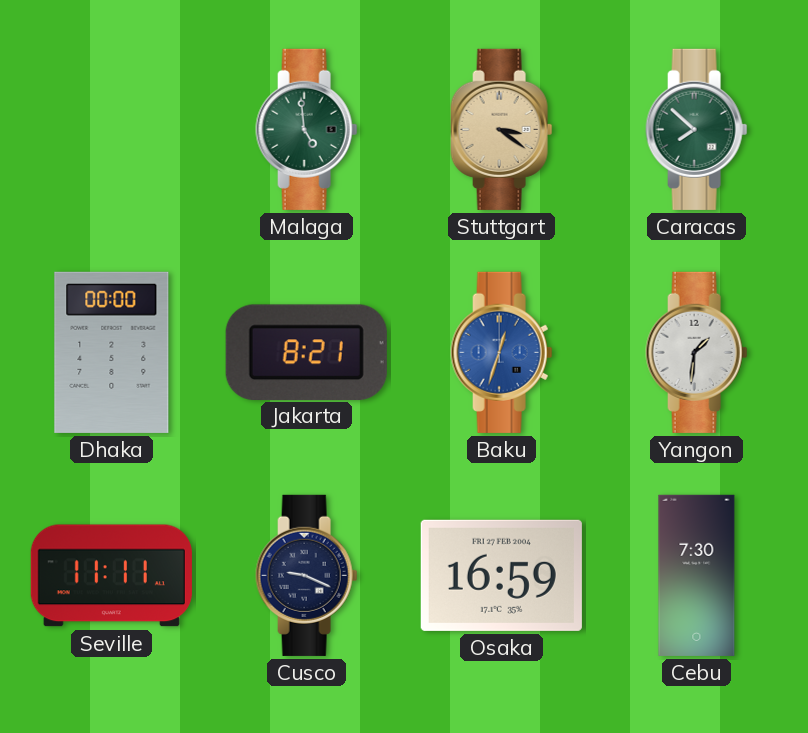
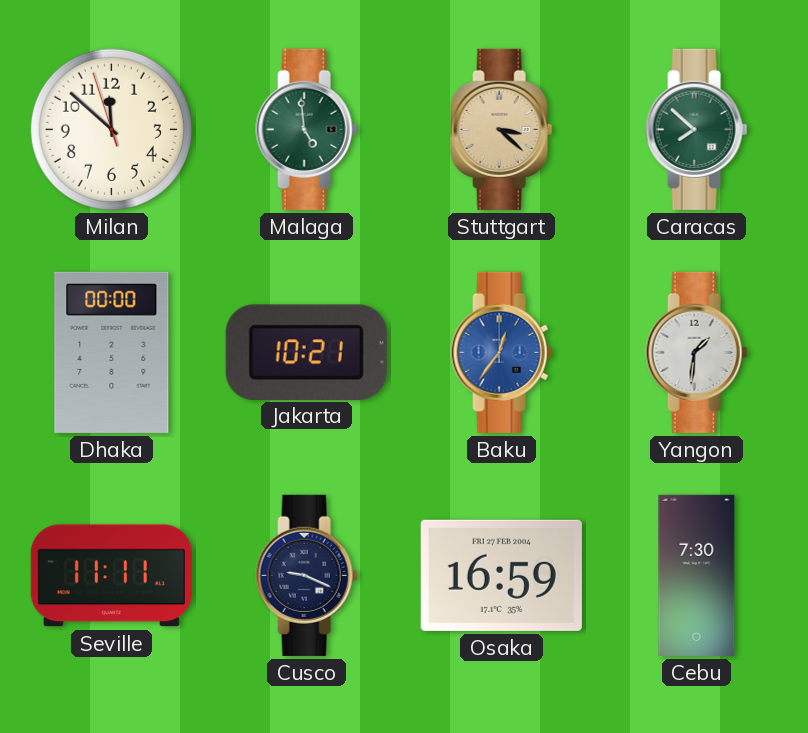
Milan: none -> 11:51 (111, 129)
Stuttgart: 3:21 -> 3:22 (502, 129)
Jakarta: 8:21 -> 10:21 (306, 352)
Baku: 12:33 -> 12:36 (502, 352)
